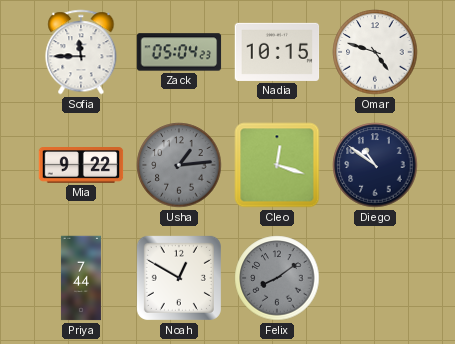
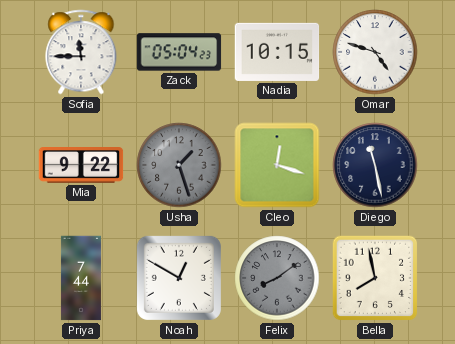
Usha: 1:14 -> 1:27 (179, 165)
Diego: 10:51 -> 11:28 (375, 165)
Bella: none -> 7:58 (375, 278)
